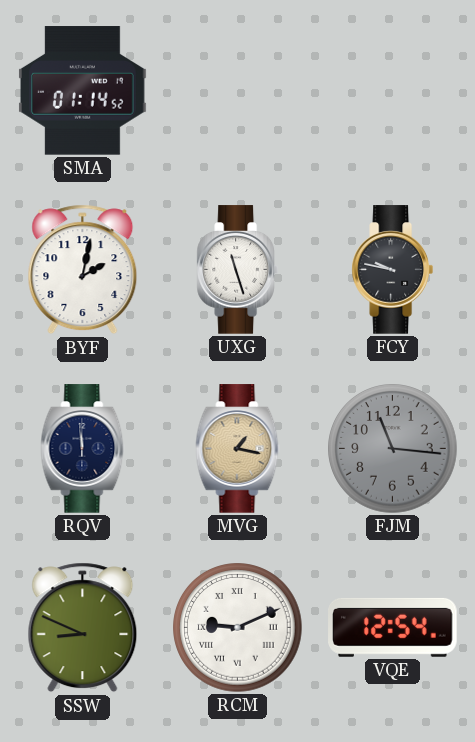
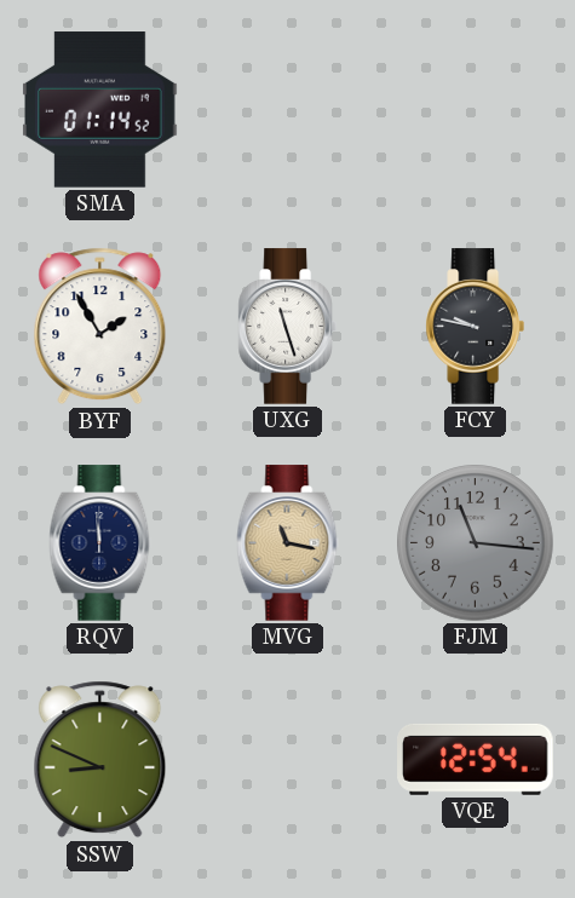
BYF: 2:02 -> 1:55 (100, 327)
MVG: 1:17 -> 11:17 (288, 543)
RCM: 9:11 -> none (238, 628)
